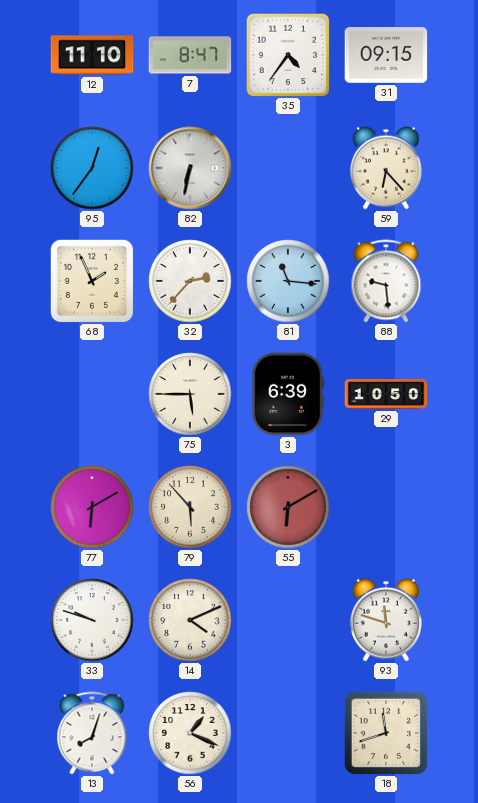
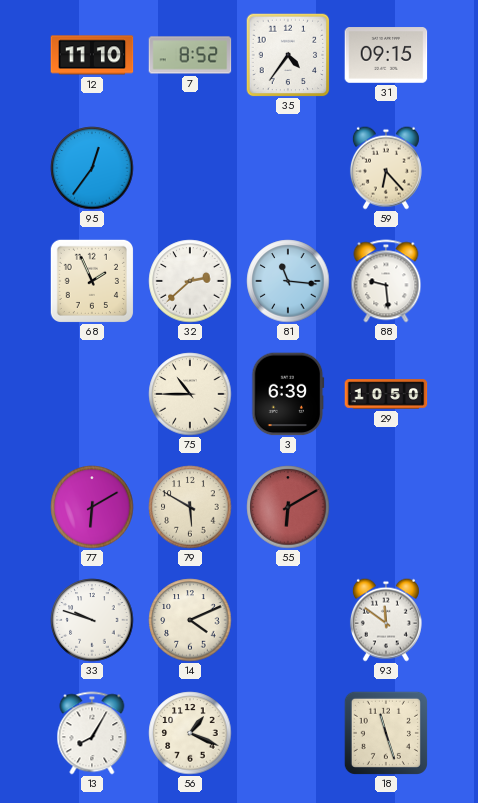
7: 8:47 -> 8:52 (190, 55)
82: 6:32 -> none (190, 168)
32: 2:37 -> 2:38 (190, 281)
75: 5:45 -> 10:45 (190, 394)
79: 5:53 -> 5:50 (190, 507)
93: 11:48 -> 11:51 (386, 620)
13: 8:03 -> 8:05 (92, 733)
18: 11:42 -> 11:27 (386, 733)
